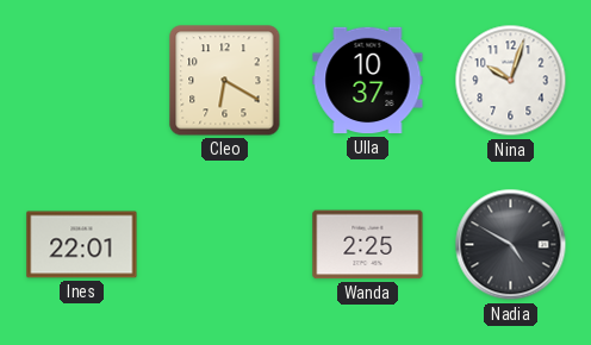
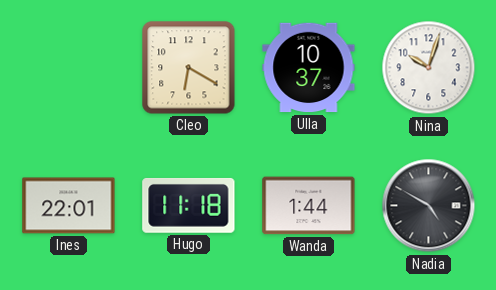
Hugo: none -> 11:18 (189, 205)
Wanda: 2:25 -> 1:44 (309, 206)
